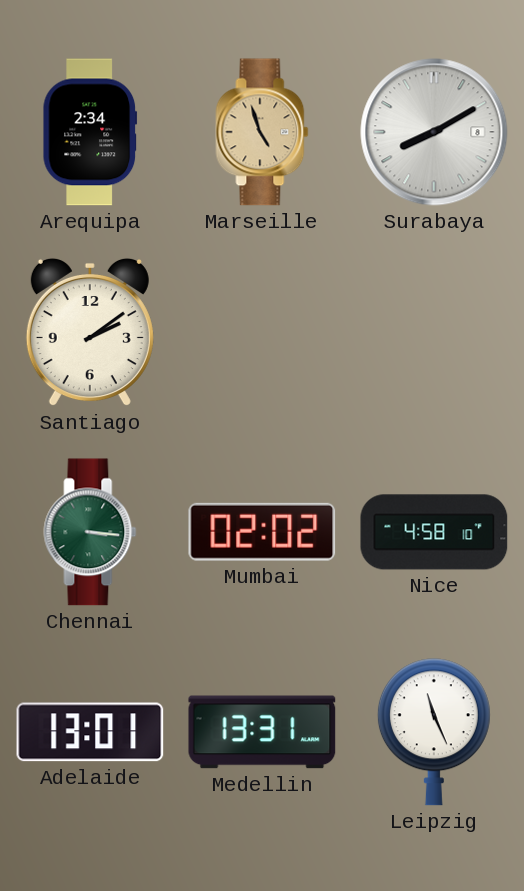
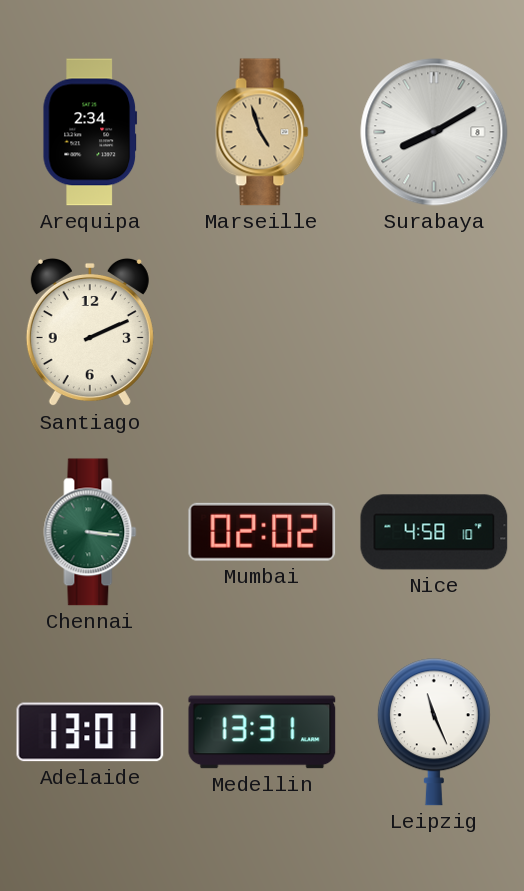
Santiago: 2:09 -> 2:11 (90, 332)
